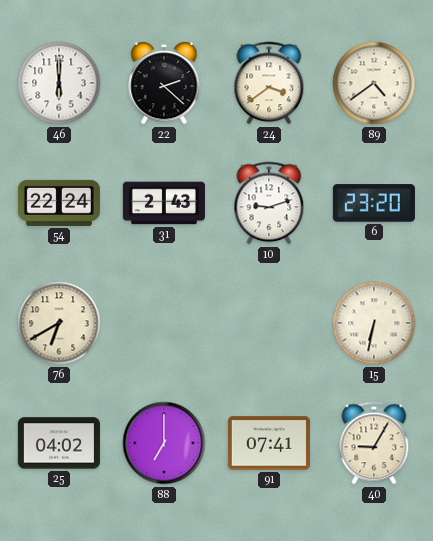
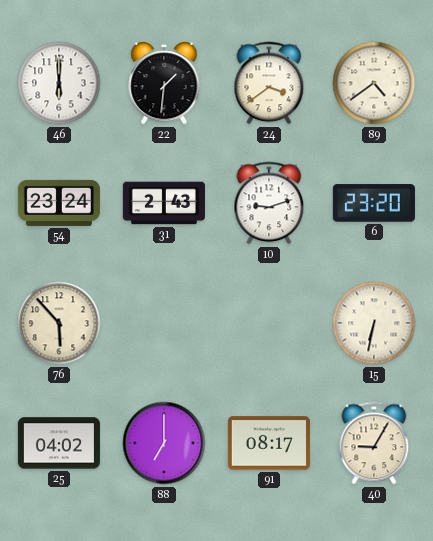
22: 2:22 -> 1:31 (164, 83)
54: 22:24 -> 23:24 (59, 203)
76: 6:40 -> 5:53 (59, 323)
91: 07:41 -> 08:17 (269, 443)
